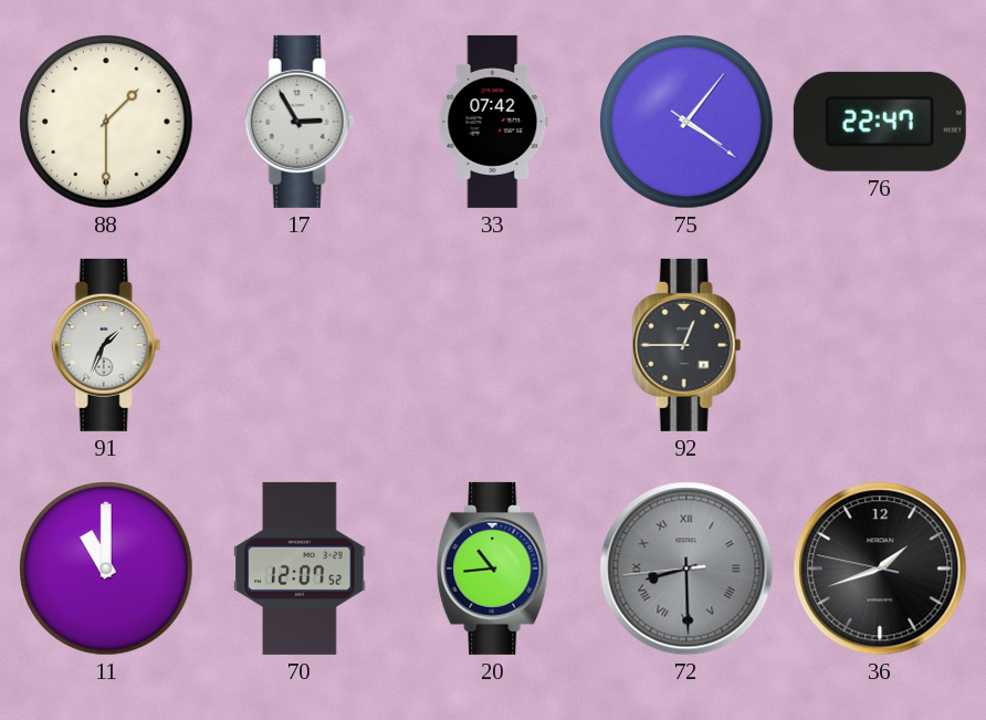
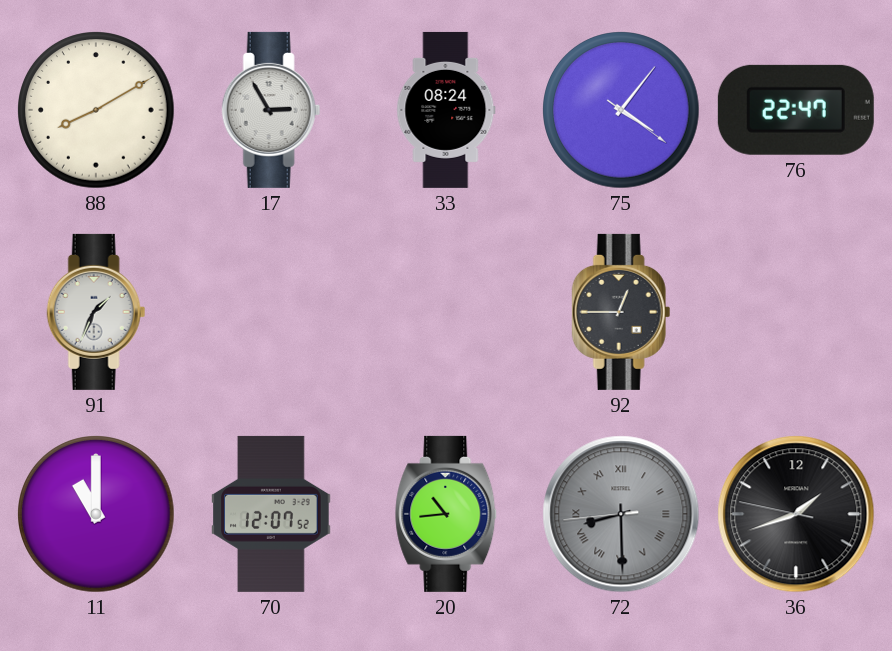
88: 1:30 -> 8:10 (97, 111)
33: 07:42 -> 08:24 (446, 110)
